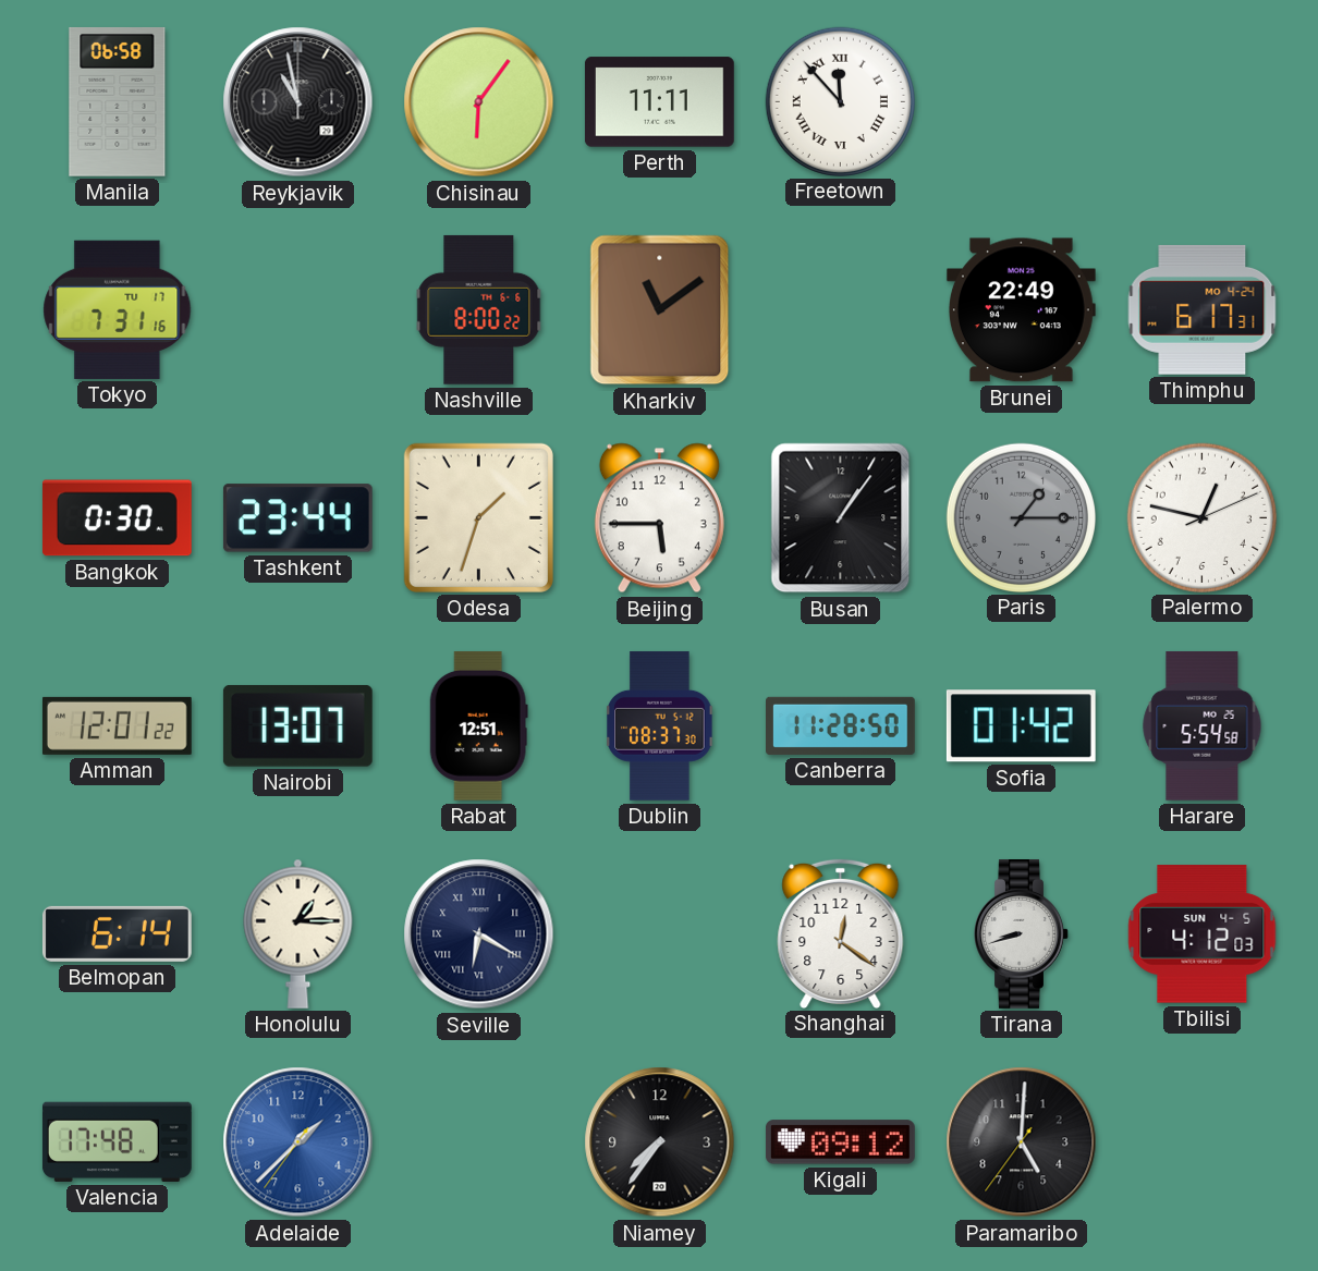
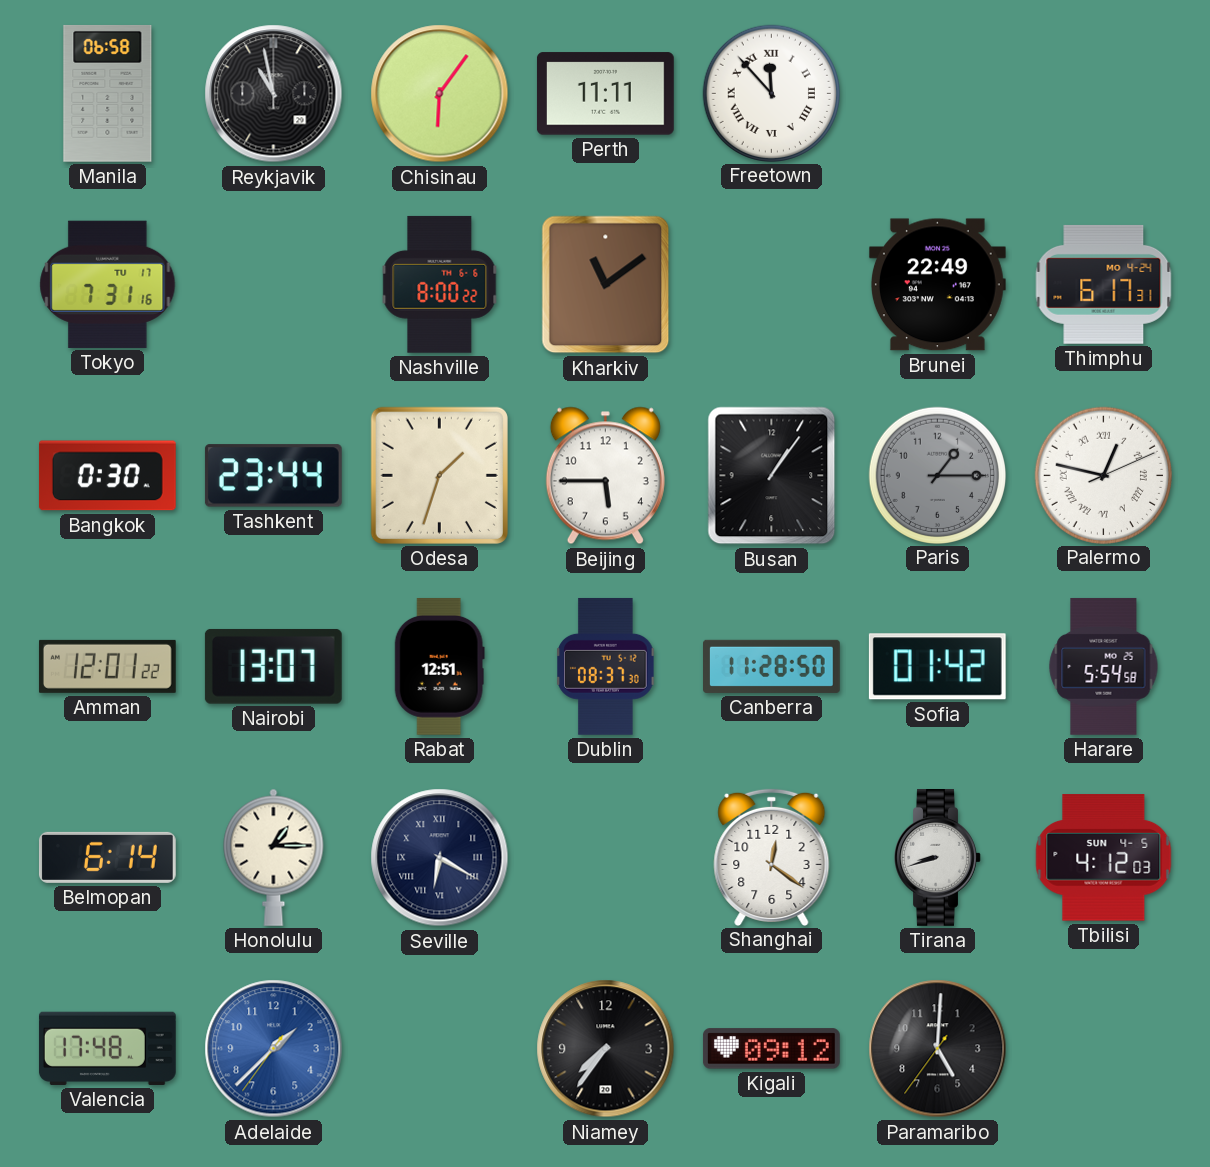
Palermo numerals: Arabic -> Roman (1103, 475)
